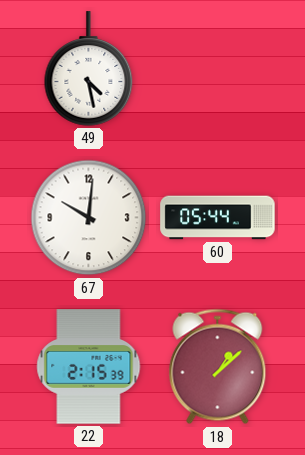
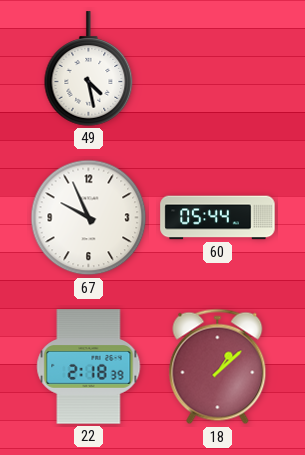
67: 10:01 -> 9:56 (89, 218)
22: 2:15 -> 2:18 (89, 367)
